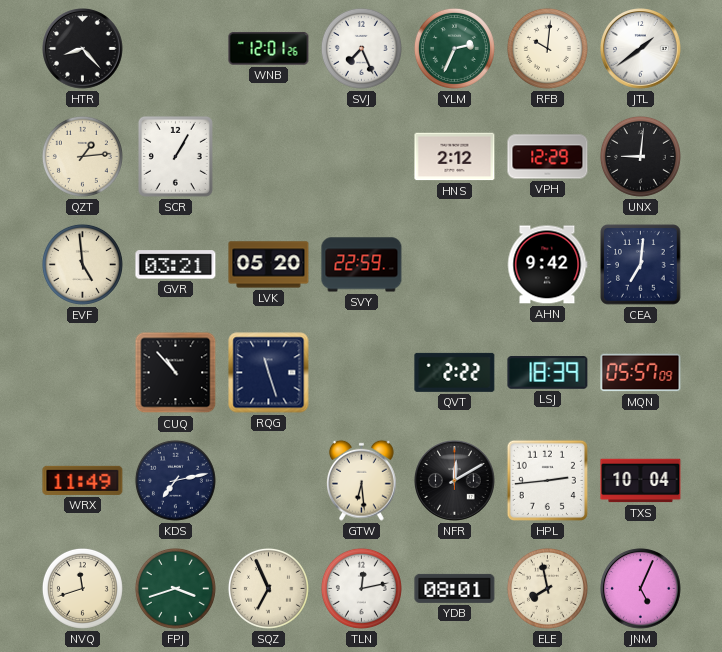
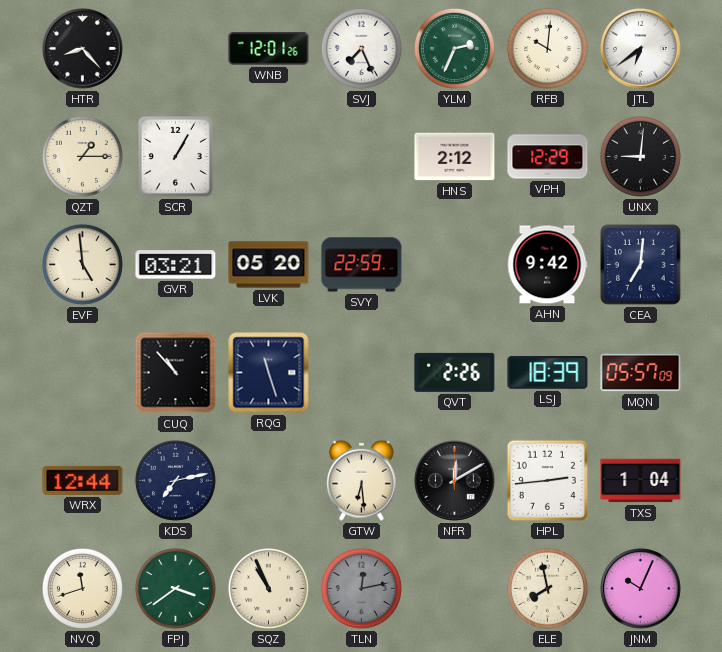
JTL: 1:39 -> 6:39 (641, 49)
QZT: 1:14 -> 1:15 (82, 156)
QVT: 2:22 -> 2:26 (455, 372)
WRX: 11:49 -> 12:44 (83, 480)
TXS: 10:04 -> 1:04 (641, 481)
FPJ: 3:42 -> 3:39 (175, 588)
SQZ: 6:56 -> 10:56 (268, 588)
TLN dial: white -> grey (361, 588)
YDB: 08:01 -> none (455, 588)
JNM: 5:04 -> 10:04 (641, 589)
